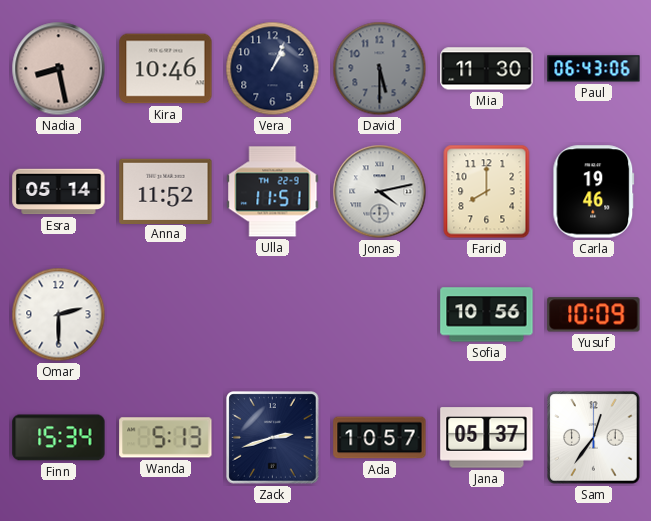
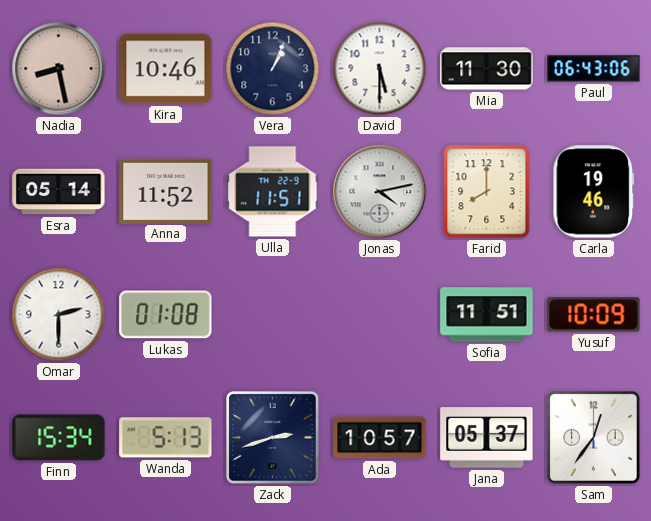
David dial: grey -> white (380, 69)
Lukas: none -> 01:08 (166, 315)
Sofia: 10:56 -> 11:51 (487, 315)
